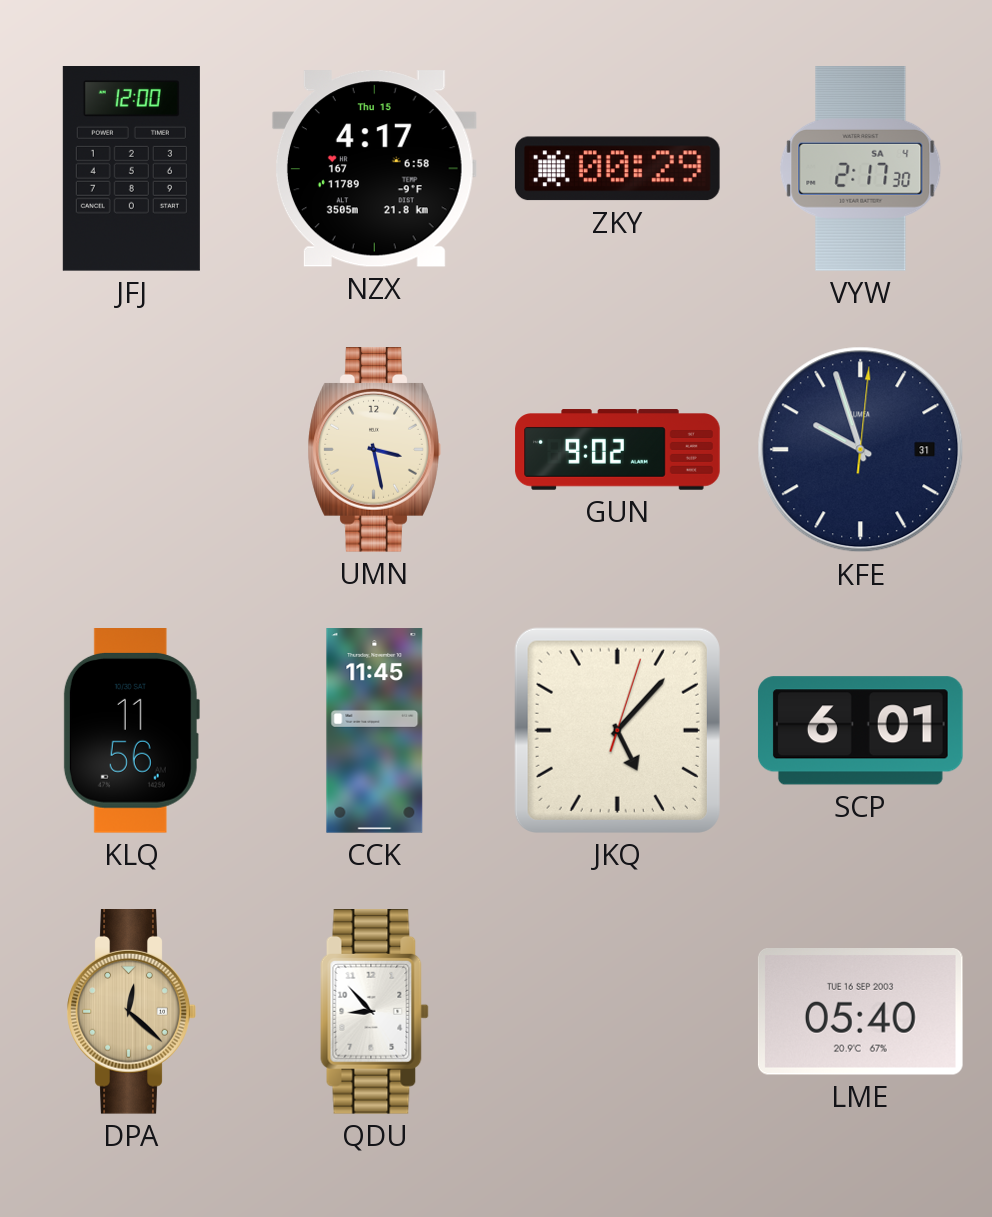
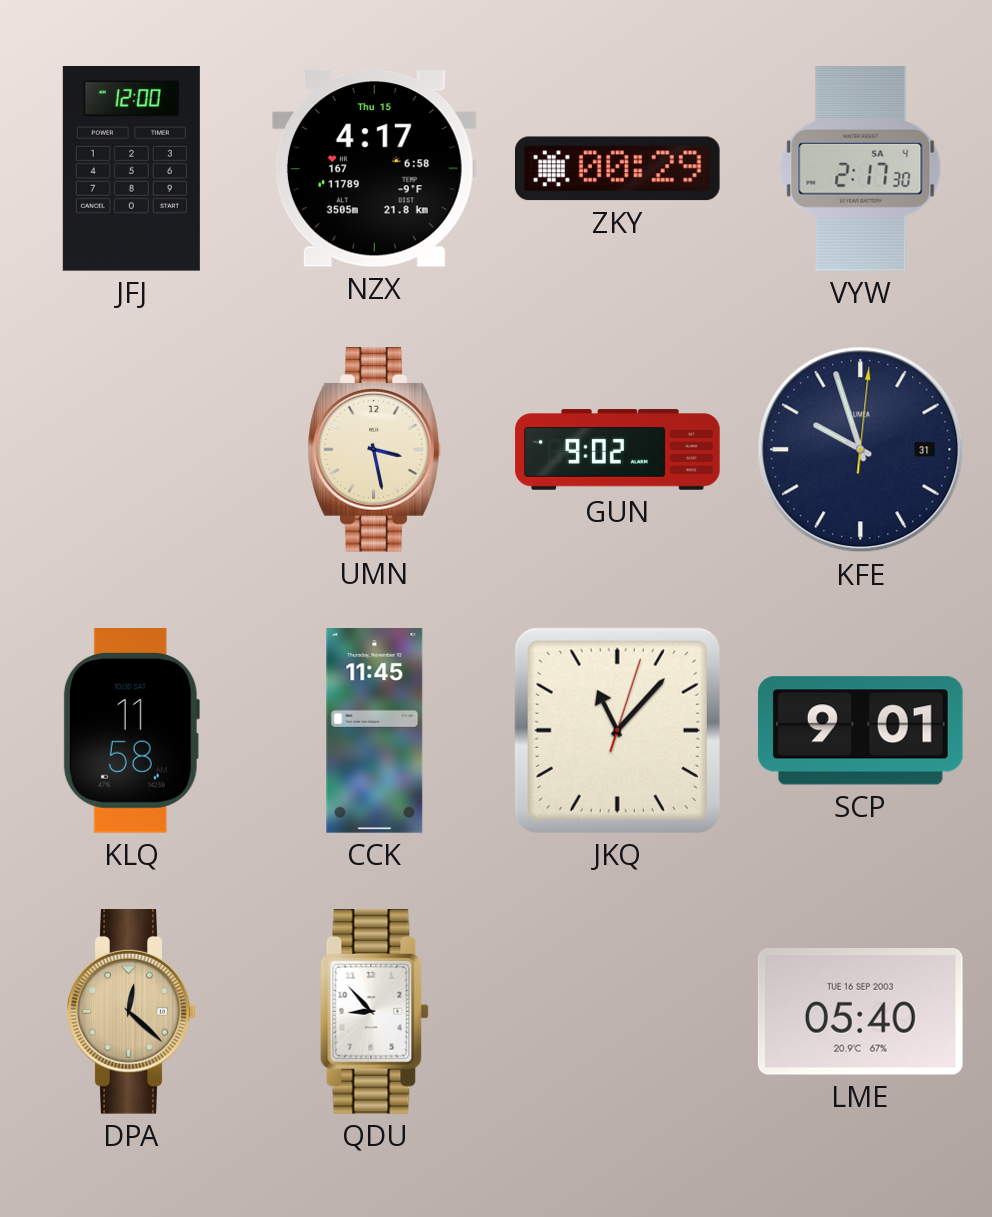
KLQ: 11:56 -> 11:58 (131, 731)
JKQ: 5:07 -> 11:07 (617, 730)
SCP: 6:01 -> 9:01 (860, 731)
